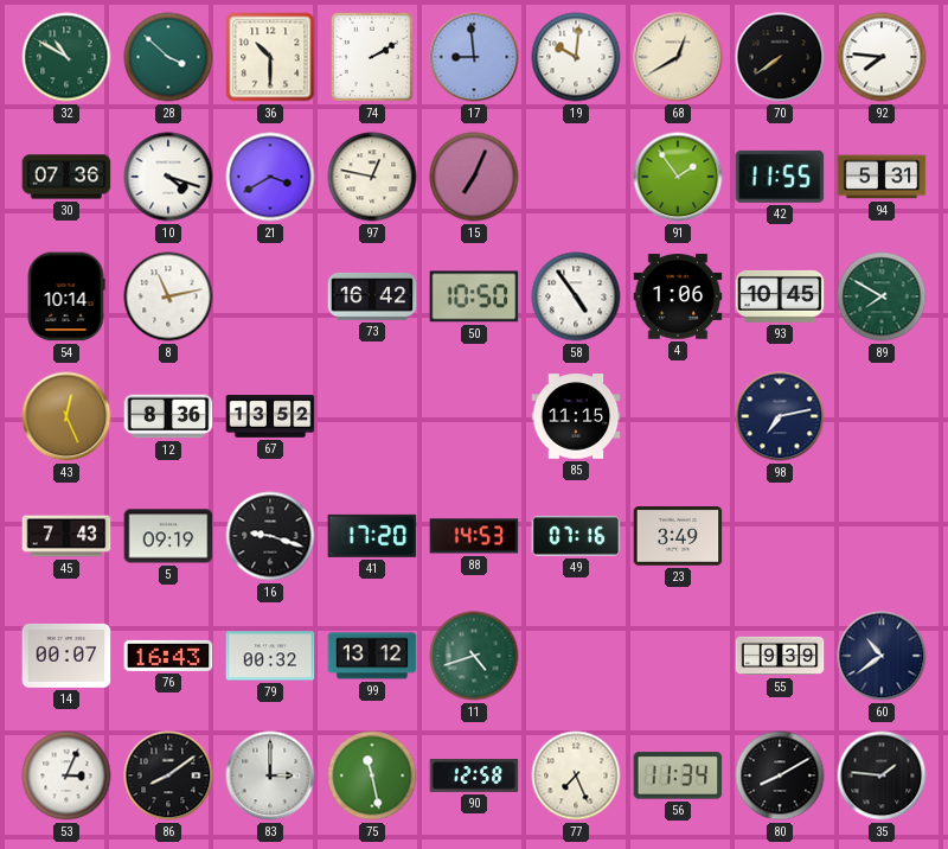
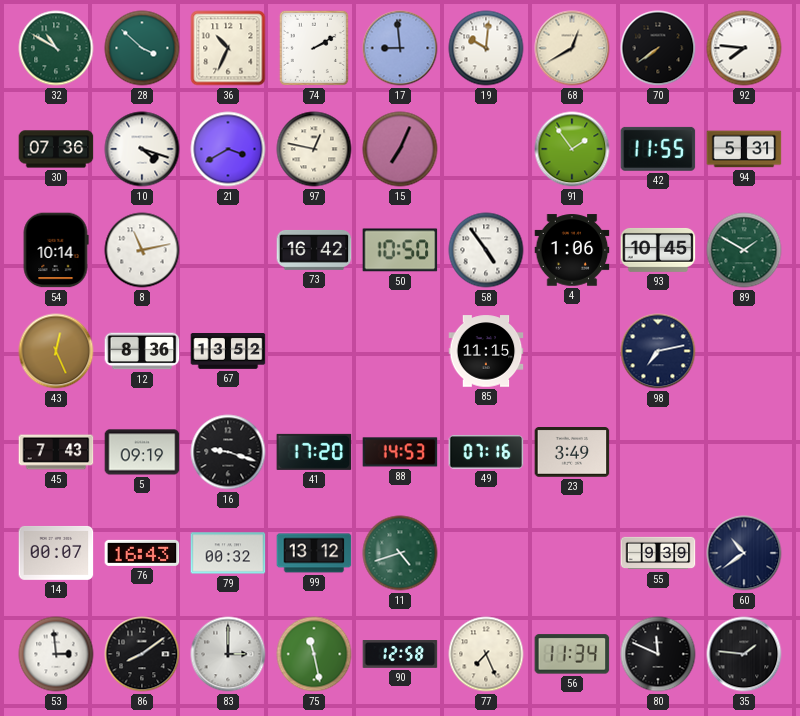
36: 10:30 -> 10:34 (228, 48)
89: 7:50 -> 1:50 (744, 250)
53: 3:04 -> 2:59 (56, 654)
80: 8:10 -> 11:49 (658, 654)
